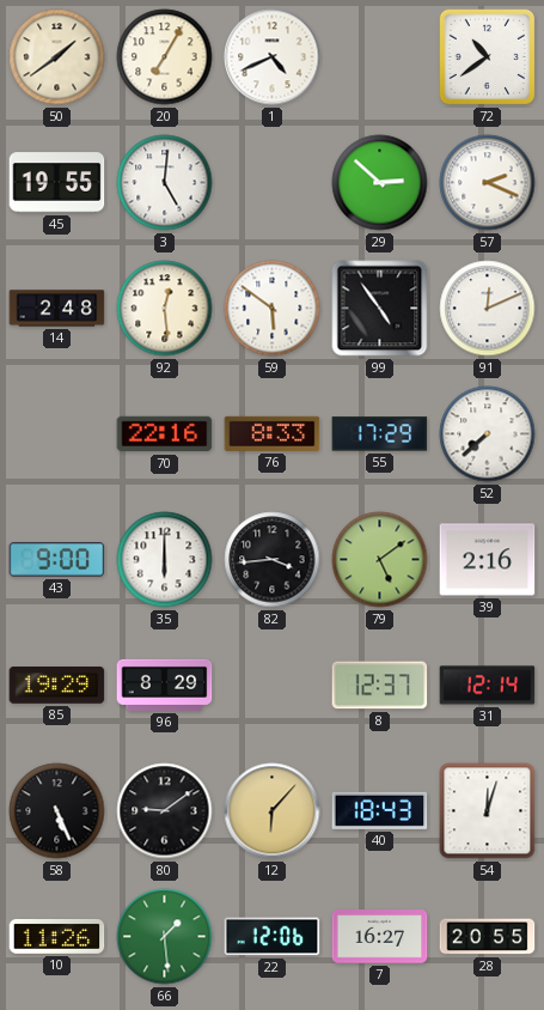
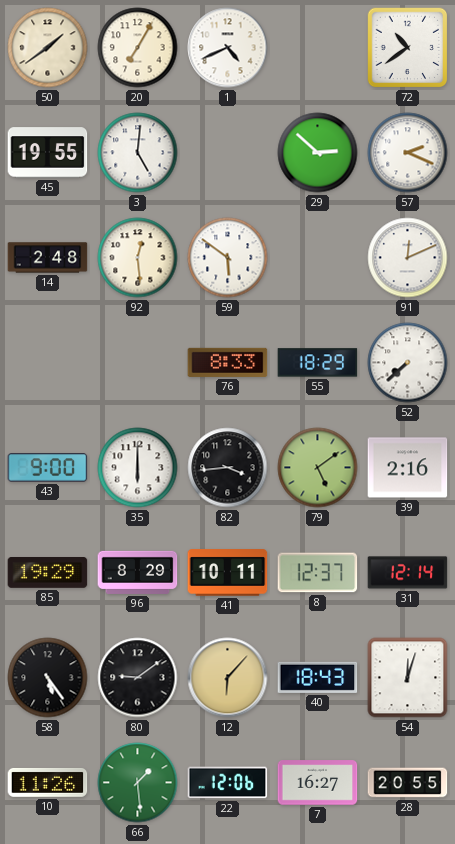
99: 4:54 -> none (380, 309)
70: 22:16 -> none (165, 434)
55: 17:29 -> 18:29 (318, 363)
41: none -> 10:11 (228, 573)
58: 5:26 -> 5:24 (48, 678)
